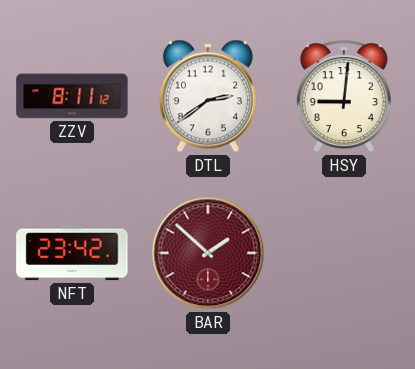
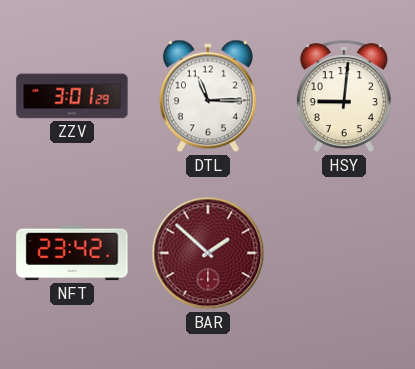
ZZV: 8:11 -> 3:01 (72, 96)
DTL: 2:39 -> 11:15 (208, 96)
